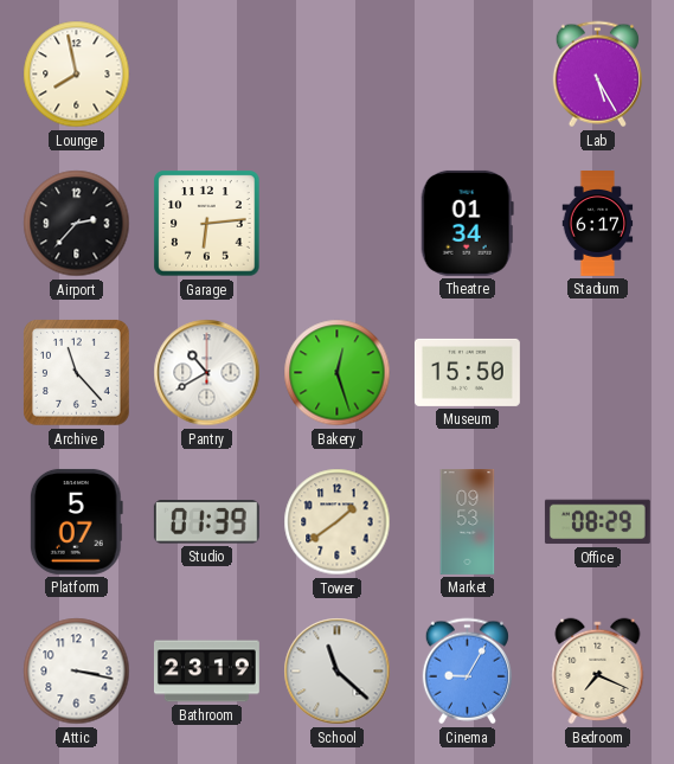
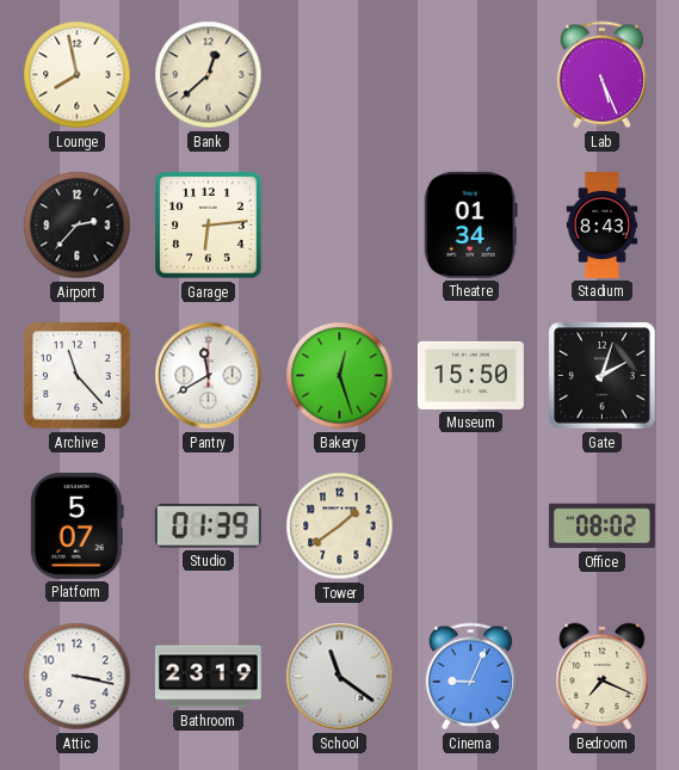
Bank: none -> 12:38 (209, 75)
Lab: 5:25 -> 5:26 (601, 75)
Stadium: 6:17 -> 8:43 (603, 226)
Pantry: 10:40 -> 11:40 (209, 376)
Gate: none -> 2:03 (603, 376)
Market: 09:53 -> none (468, 522)
Office: 08:29 -> 08:02 (601, 526)
School: 11:22 -> 11:21 (340, 677)
Cinema: 9:05 -> 9:04 (470, 677)
